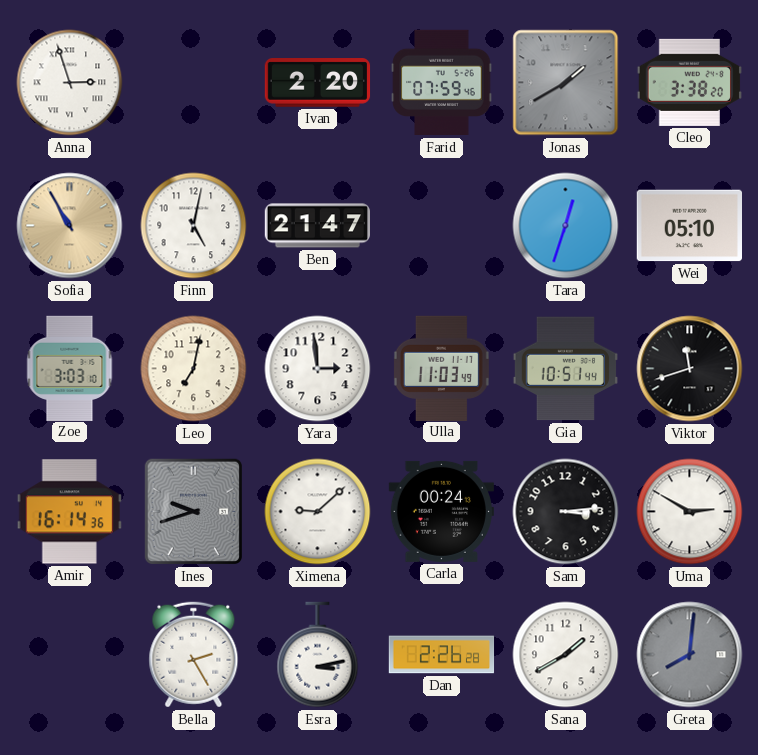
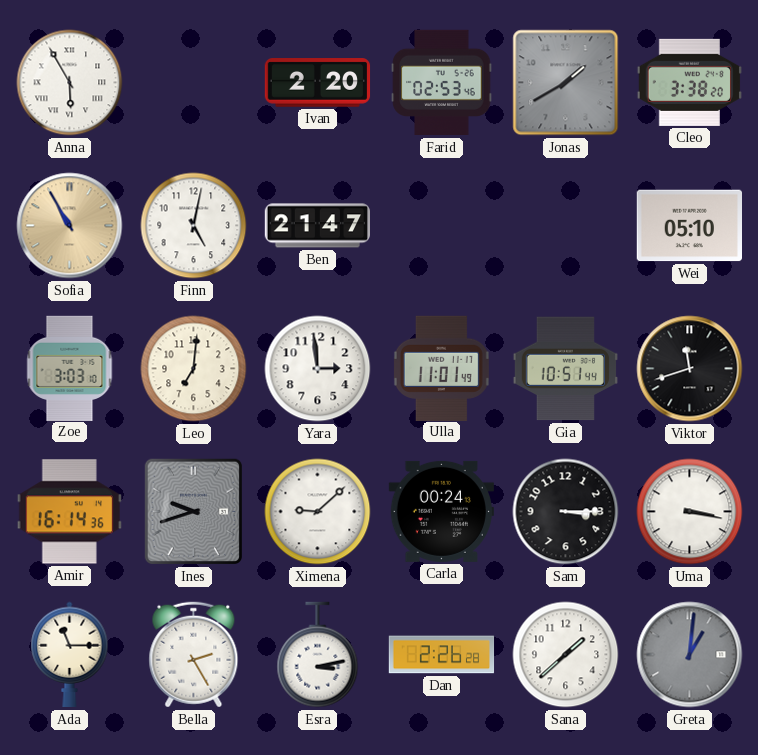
Anna: 2:57 -> 5:55 (70, 83)
Farid: 07:59 -> 02:53 (442, 83)
Tara: 12:33 -> none (566, 226)
Leo: 7:02 -> 7:01 (194, 369)
Ulla: 11:03 -> 11:01 (441, 368)
Sam: 3:14 -> 3:15 (566, 512)
Uma: 2:50 -> 3:17 (690, 512)
Ada: none -> 11:15 (70, 655)
Sana: 1:40 -> 1:38 (566, 655)
Greta: 8:01 -> 1:01 (690, 655)
